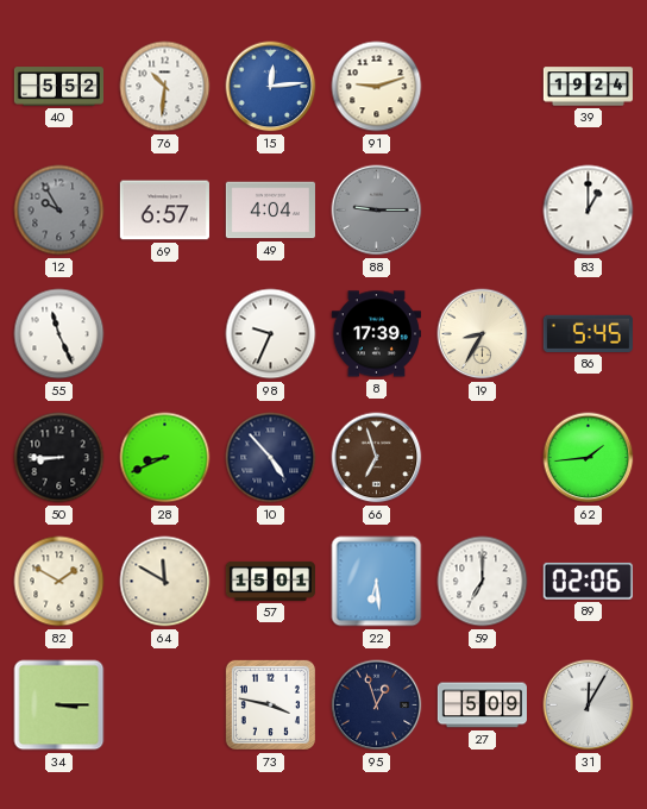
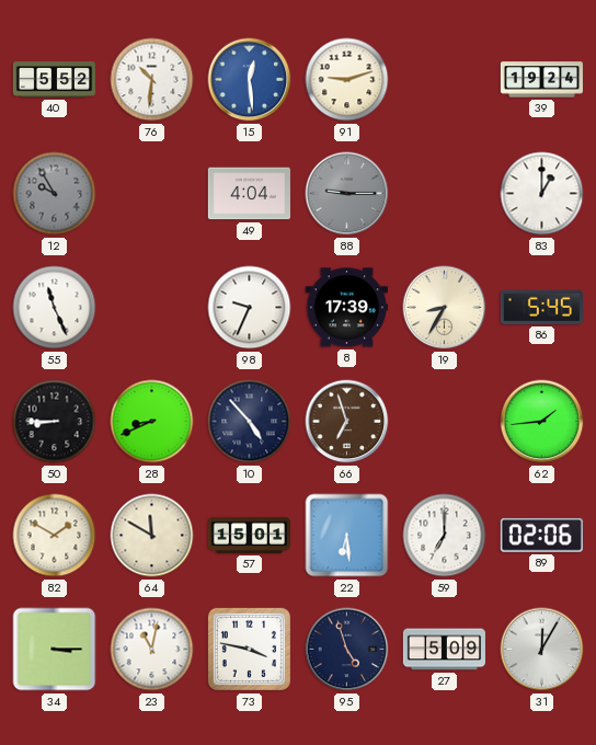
15: 12:14 -> 12:29 (250, 80)
69: 6:57 -> none (164, 211)
23: none -> 11:02 (152, 650)
95: 12:57 -> 4:57 (347, 650)
